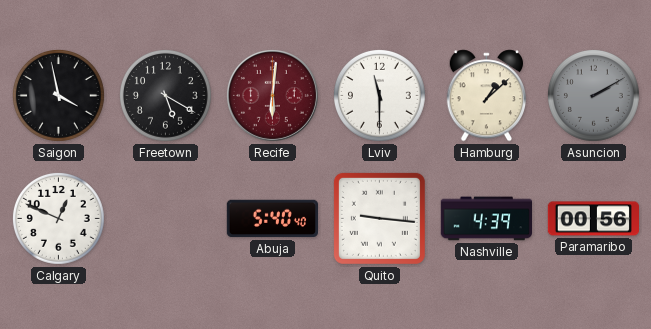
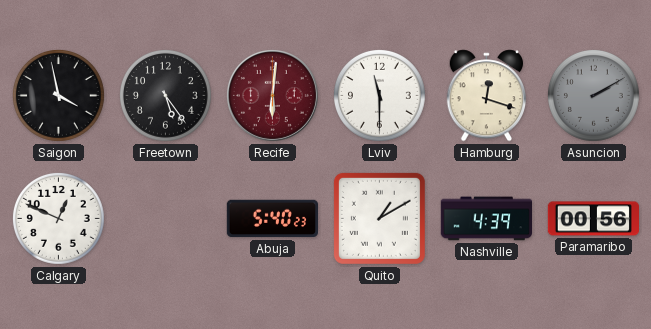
Freetown: 5:20 -> 5:24 (165, 95)
Hamburg: 1:08 -> 12:18 (487, 96)
Abuja: 5:40:40 -> 5:40:23 (272, 219)
Quito: 9:16 -> 1:10 (379, 218)
